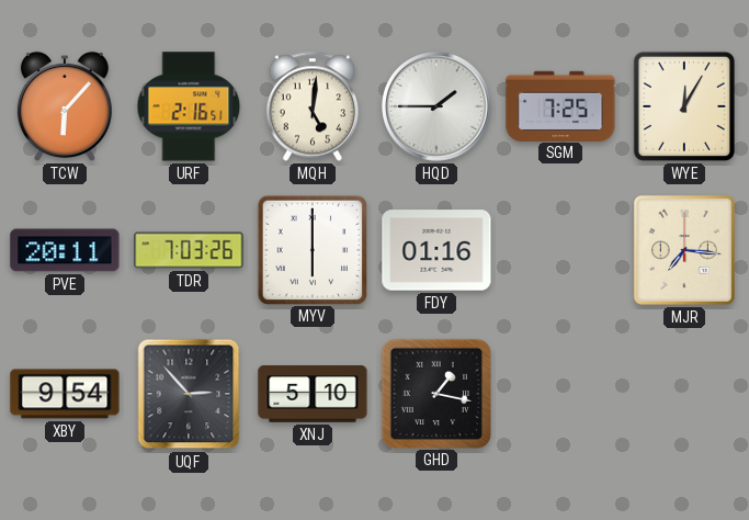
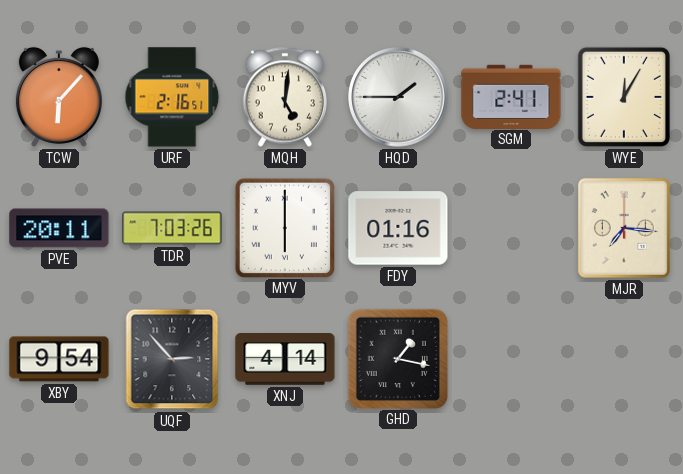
SGM: 7:25 -> 2:41 (511, 96)
XNJ: 5:10 -> 4:14 (285, 359)
